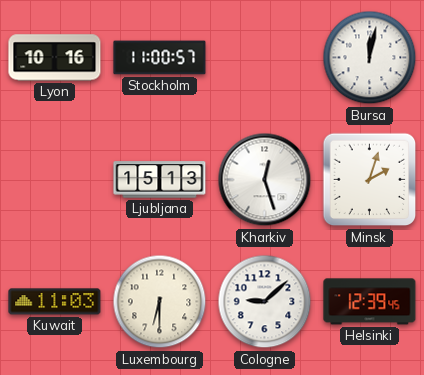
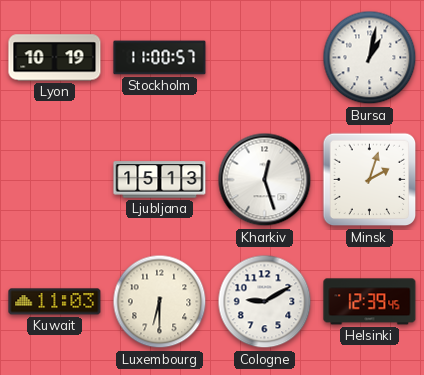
Lyon: 10:16 -> 10:19 (55, 58)
Bursa: 12:02 -> 1:02 (370, 58)
Cologne: 9:08 -> 9:10 (265, 302)
